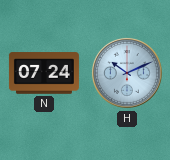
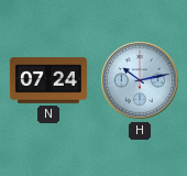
H: 10:11 -> 10:13 (140, 80)
